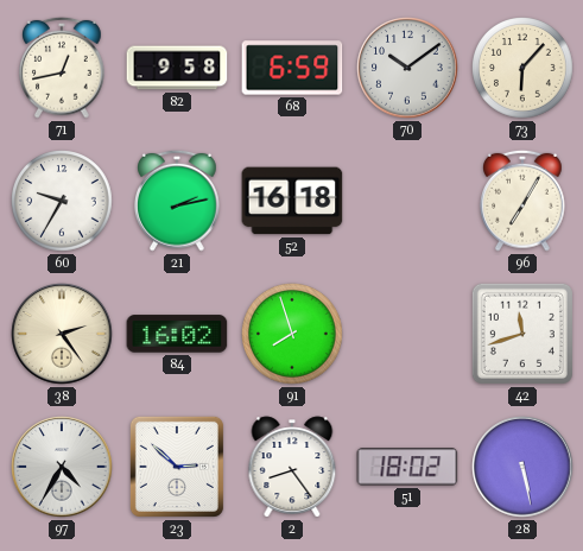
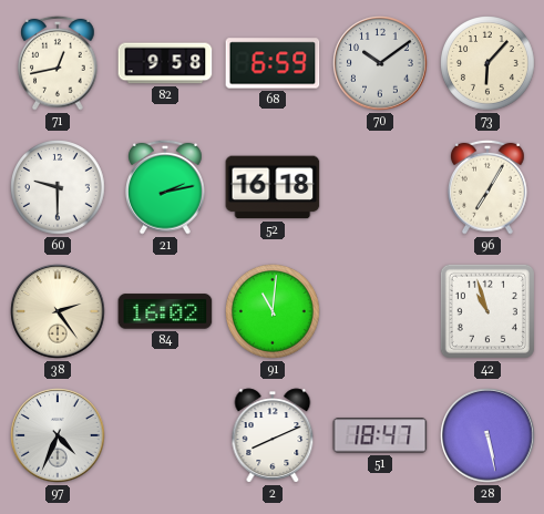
60: 9:35 -> 9:30 (59, 188)
91: 7:57 -> 11:01 (274, 312)
42: 11:42 -> 10:57 (487, 311)
97: 4:35 -> 4:34 (58, 435)
23: 2:52 -> none (177, 467)
2: 8:24 -> 8:11 (273, 435)
51: 18:02 -> 18:47 (380, 435)
